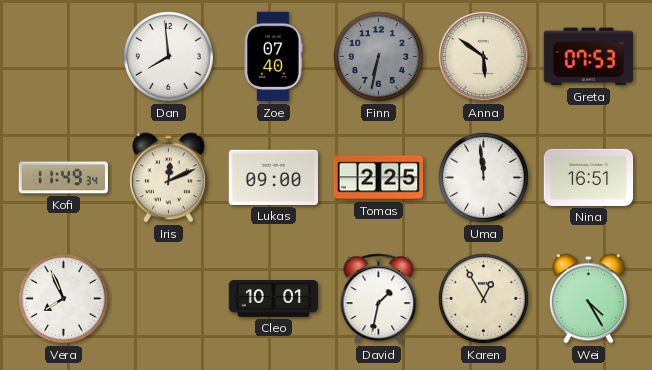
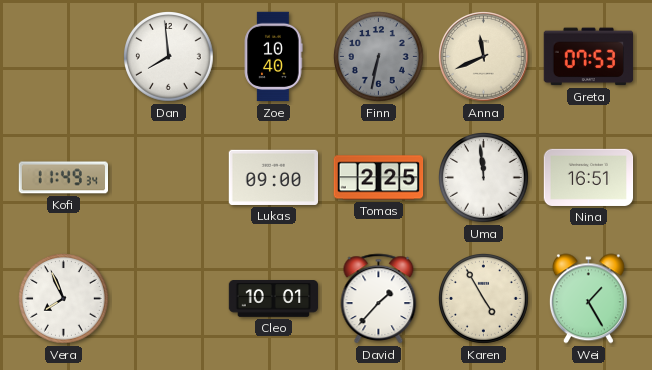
Zoe: 07:40 -> 10:40 (273, 57)
Anna: 5:51 -> 11:41 (484, 57)
Iris: 12:11 -> none (168, 178)
David: 1:32 -> 1:37 (379, 299)
Karen: 12:55 -> 4:55 (484, 299)
Wei: 4:25 -> 1:25 (588, 299)
